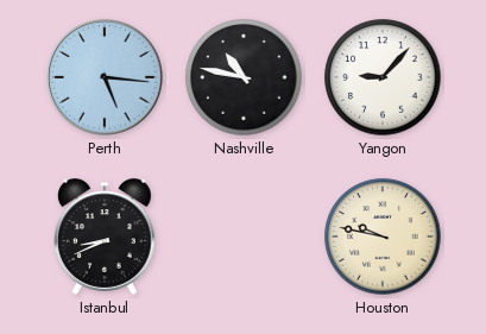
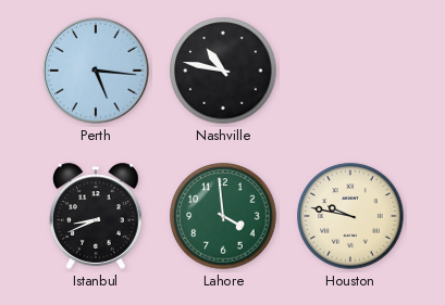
Yangon: 9:07 -> none (383, 77)
Lahore: none -> 3:59 (223, 216)
